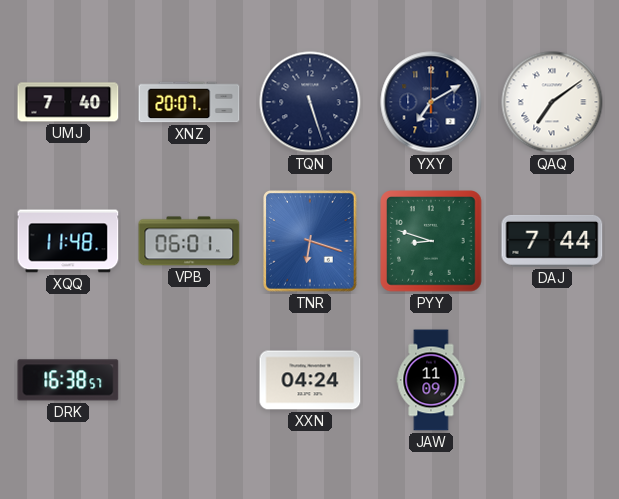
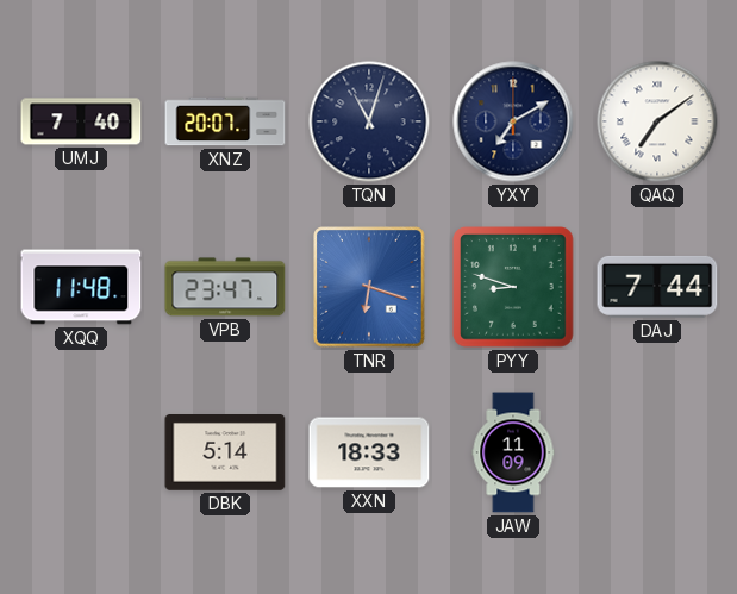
TQN: 5:27 -> 11:03 (369, 121)
VPB: 06:01 -> 23:47 (225, 287)
DRK: 16:38 -> none (68, 380)
DBK: none -> 5:14 (225, 454)
XXN: 04:24 -> 18:33 (369, 452)
